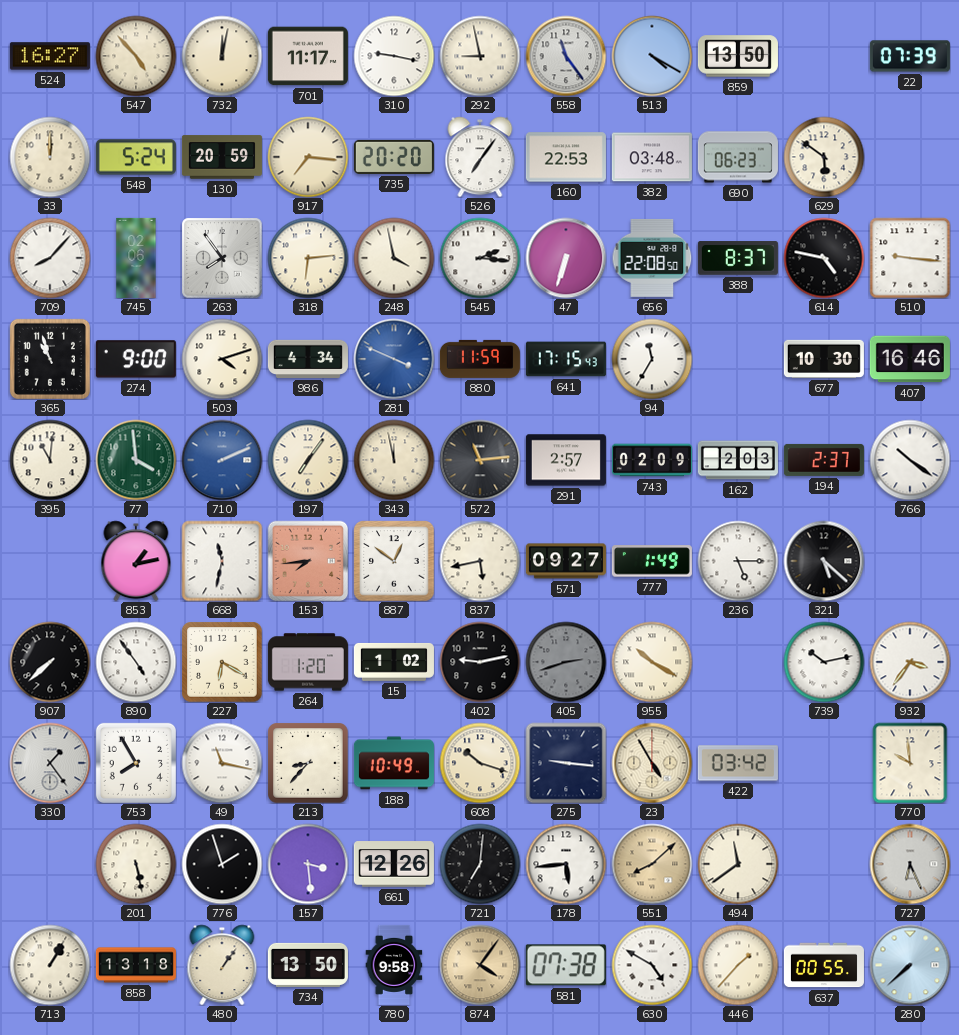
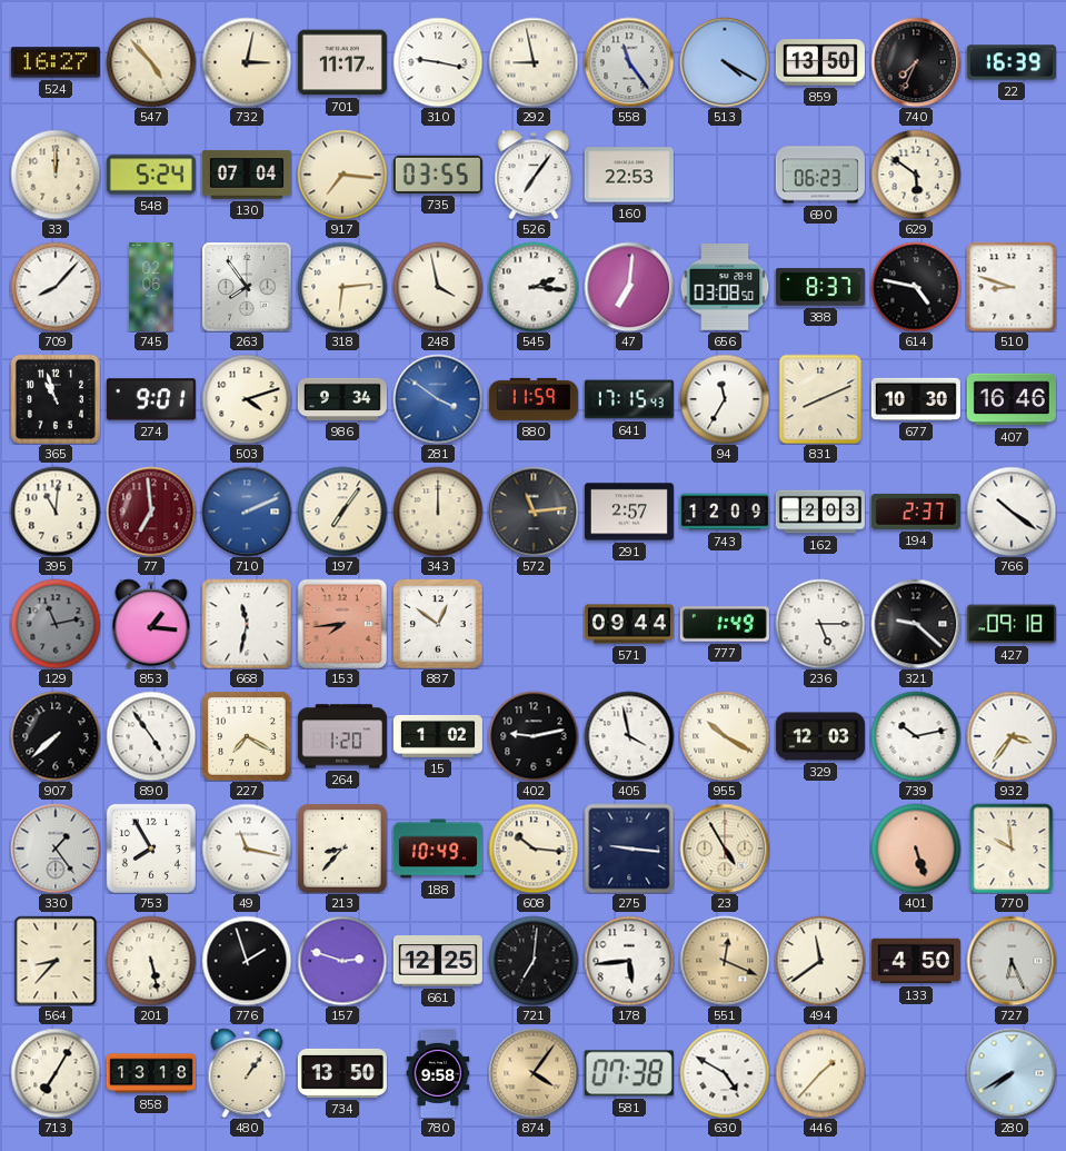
732: 12:02 -> 3:02 (247, 62)
740: none -> 7:34 (916, 62)
22: 07:39 -> 16:39 (1012, 62)
130: 20:59 -> 07:04 (247, 175)
735: 20:20 -> 03:55 (438, 175)
382: 03:48 -> none (652, 157)
47: 6:33 -> 7:01 (629, 287)
656: 22:08 -> 03:08 (725, 287)
510: 9:16 -> 8:48 (1012, 287)
274: 9:00 -> 9:01 (151, 399)
986: 4:34 -> 9:34 (342, 399)
281: 3:49 -> 3:51 (438, 399)
831: none -> 8:11 (820, 399)
77: 3:59 -> 6:59 (151, 512)
77 dial: green -> burgundy (151, 512)
343: 11:58 -> 12:00 (438, 512)
743: 02:09 -> 12:09 (725, 512)
129: none -> 11:13 (56, 624)
853: 1:13 -> 1:16 (151, 624)
837: 5:43 -> none (480, 561)
571: 09:27 -> 09:44 (629, 624)
321: 5:22 -> 9:22 (916, 624)
427: none -> 09:18 (1012, 624)
227: 6:20 -> 7:20 (247, 736)
405: 2:42 -> 3:58 (629, 736)
405 dial: grey -> white (629, 736)
329: none -> 12:03 (820, 736)
608: 10:18 -> 10:16 (534, 849)
422: 03:42 -> none (738, 763)
401: none -> 5:27 (916, 849)
564: none -> 8:37 (56, 961)
157: 3:29 -> 2:48 (342, 961)
661: 12:26 -> 12:25 (438, 961)
551: 8:08 -> 12:19 (725, 961)
133: none -> 4:50 (916, 961)
713: 1:05 -> 7:05 (56, 1073)
637: 00:55 -> none (824, 965)
280: 7:38 -> 7:40 (1012, 1073)
